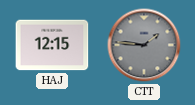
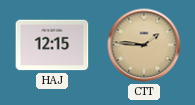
CTT dial: grey -> champagne (144, 45)
